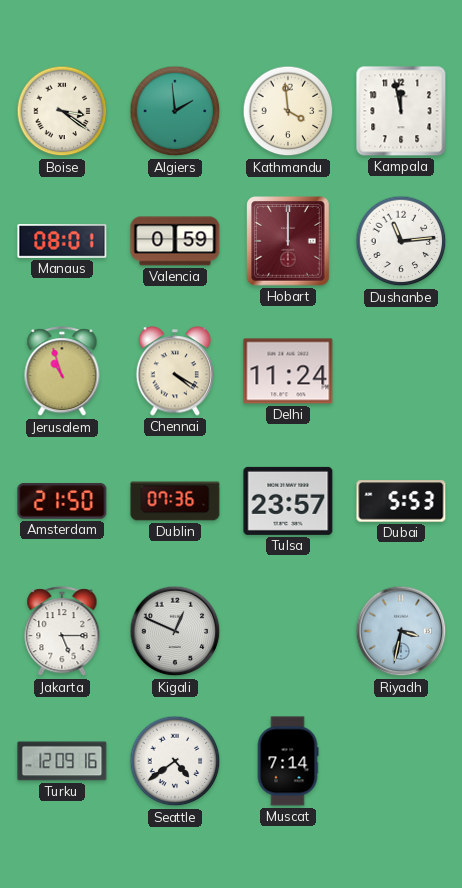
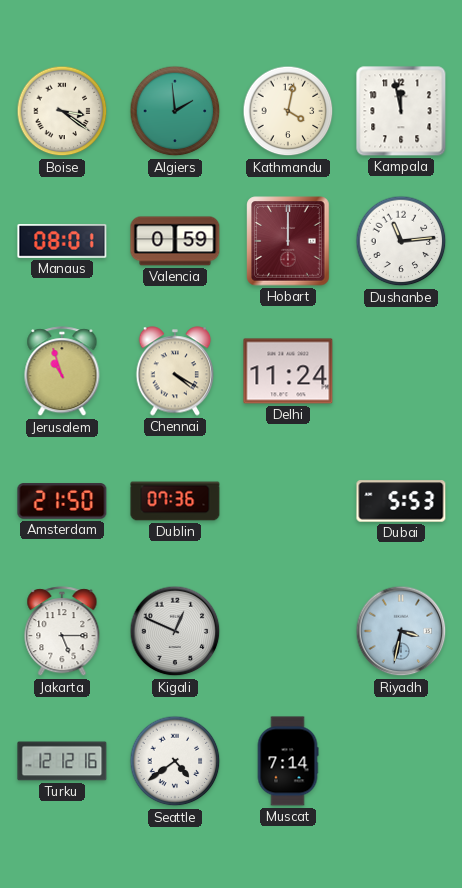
Kathmandu: 3:59 -> 4:02 (288, 111)
Tulsa: 23:57 -> none (288, 501)
Turku: 12:09 -> 12:12 (62, 761)
